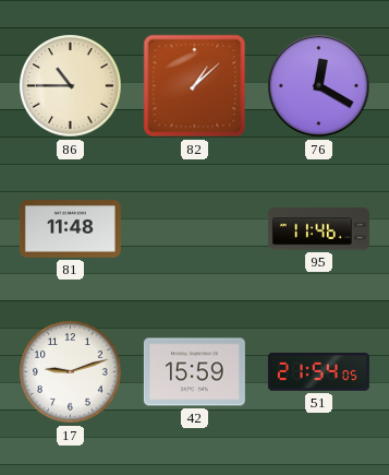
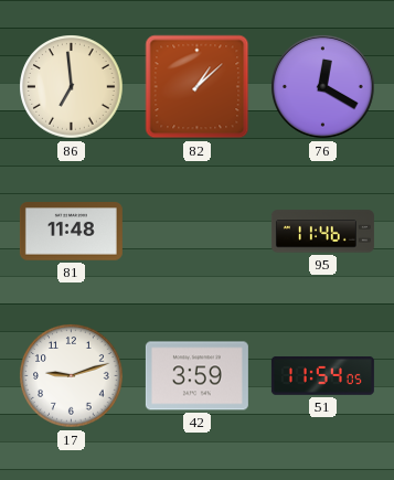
86: 10:45 -> 6:59 (72, 87)
42: 15:59 -> 3:59 (196, 376)
51: 21:54 -> 11:54 (322, 376)
